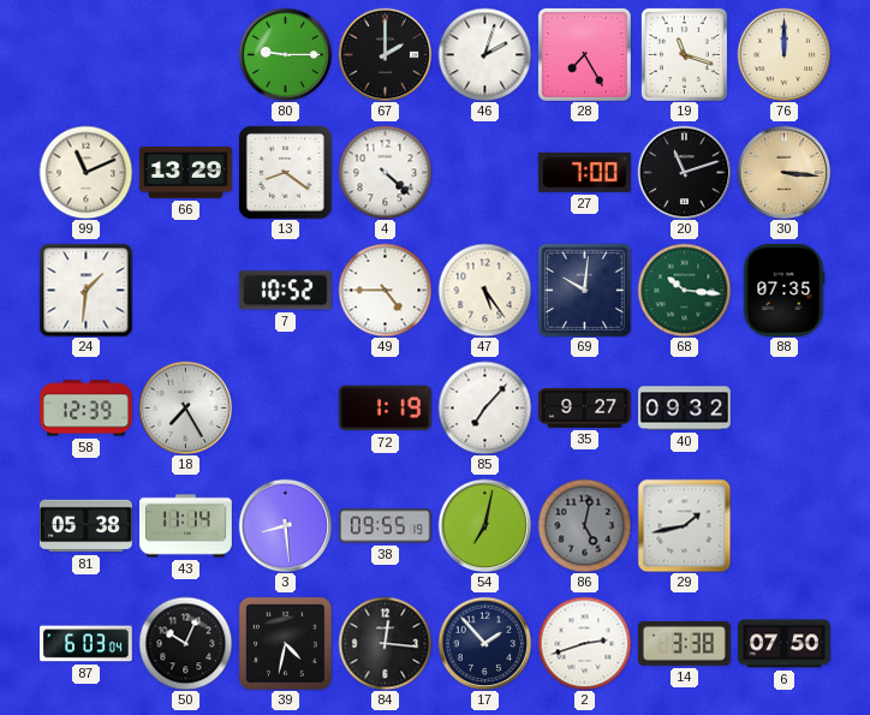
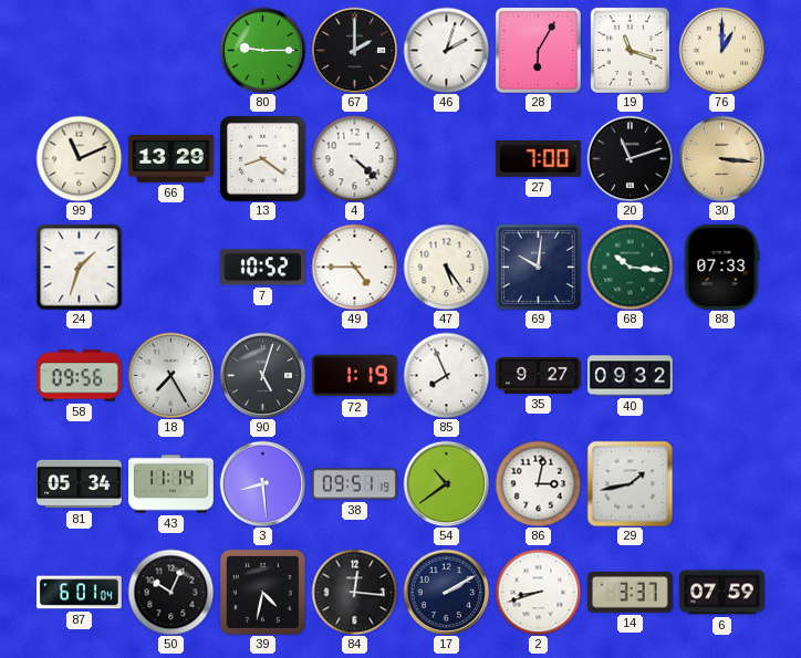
28: 7:25 -> 6:05 (538, 50)
76: 12:00 -> 1:00 (721, 50)
24: 1:31 -> 1:33 (79, 267)
88: 07:35 -> 07:33 (721, 267)
58: 12:39 -> 09:56 (80, 376)
90: none -> 5:03 (262, 375)
85: 7:07 -> 7:56 (446, 375)
81: 05:38 -> 05:34 (80, 484)
38: 09:55 -> 09:51 (355, 484)
54: 7:02 -> 10:39 (446, 483)
86: 5:02 -> 3:02 (538, 483)
86 dial: grey -> white (538, 483)
87: 6:03 -> 6:01 (80, 593)
17: 1:53 -> 2:10 (446, 592)
2: 2:42 -> 8:42 (538, 592)
14: 3:38 -> 3:37 (630, 593)
6: 07:50 -> 07:59 (722, 593)
